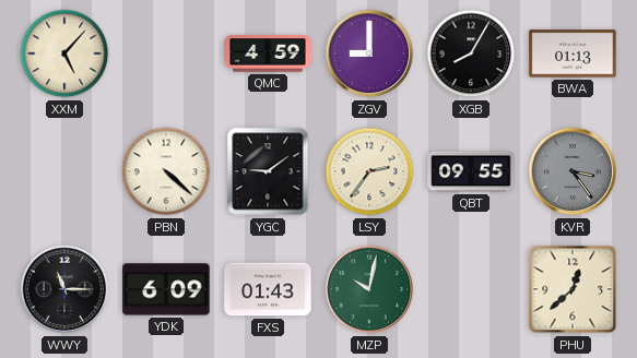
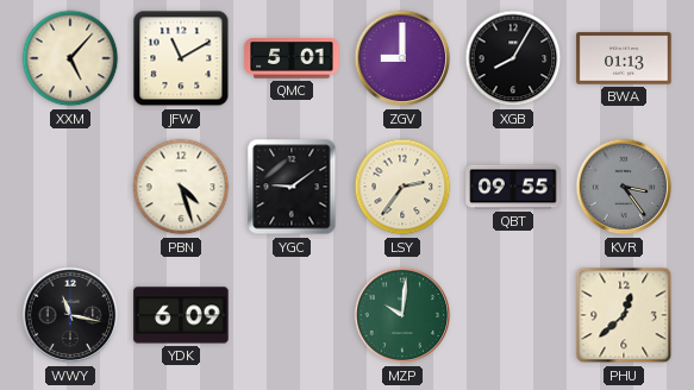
JFW: none -> 11:10 (181, 58)
QMC: 4:59 -> 5:01 (292, 58)
PBN: 4:22 -> 4:27 (181, 187)
WWY: 11:15 -> 11:17 (70, 315)
FXS: 01:43 -> none (268, 289)
MZP: 10:02 -> 10:01 (402, 315)
